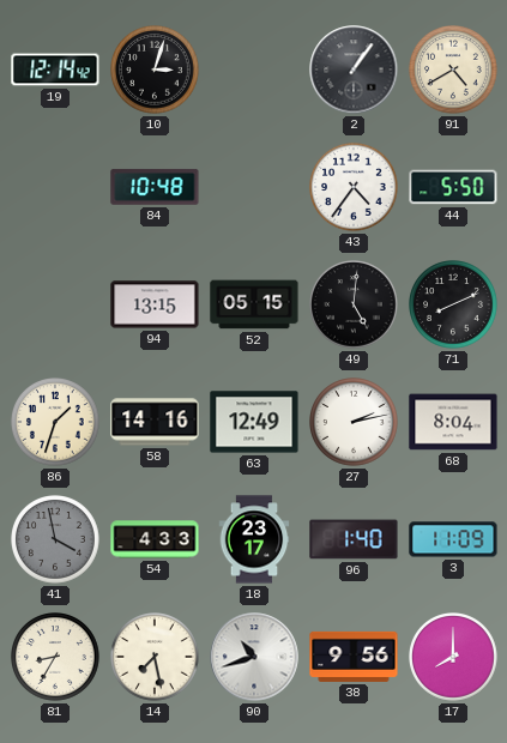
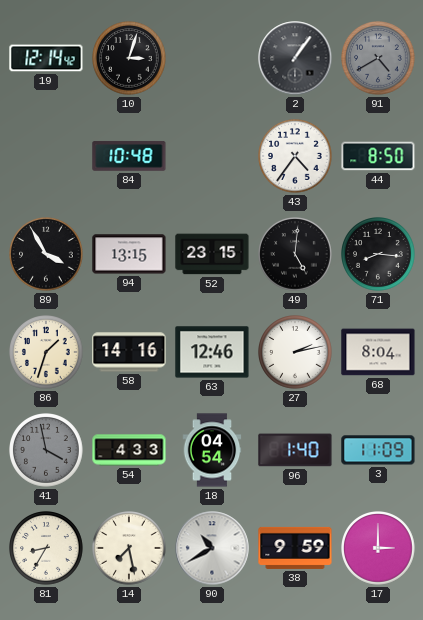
91 dial: cream -> grey (379, 59)
44: 5:50 -> 8:50 (378, 156)
89: none -> 3:55 (47, 255)
52: 05:15 -> 23:15 (212, 254)
71: 8:11 -> 8:16 (379, 255)
63: 12:49 -> 12:46 (212, 352)
18: 23:17 -> 04:54 (212, 450)
90: 10:42 -> 10:40 (212, 548)
38: 9:56 -> 9:59 (295, 548)
17: 8:00 -> 3:00 (379, 549)
